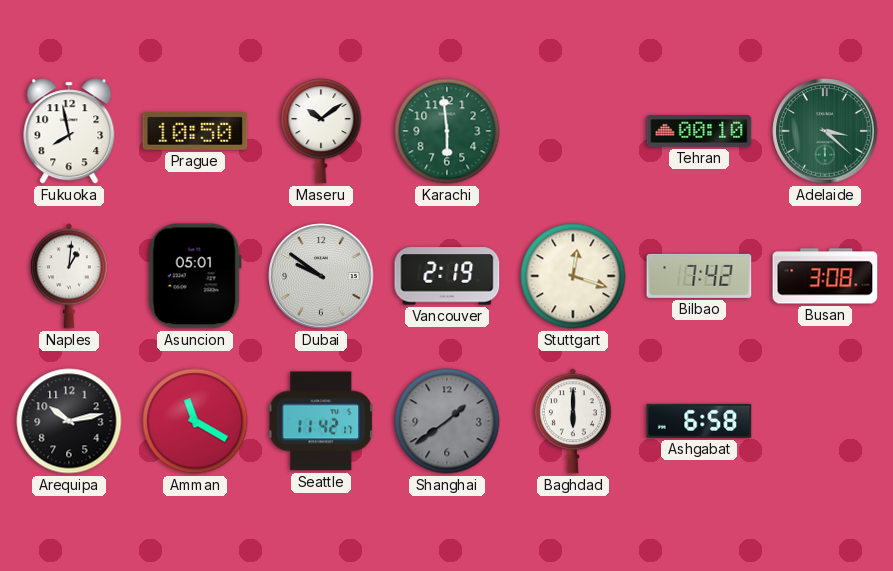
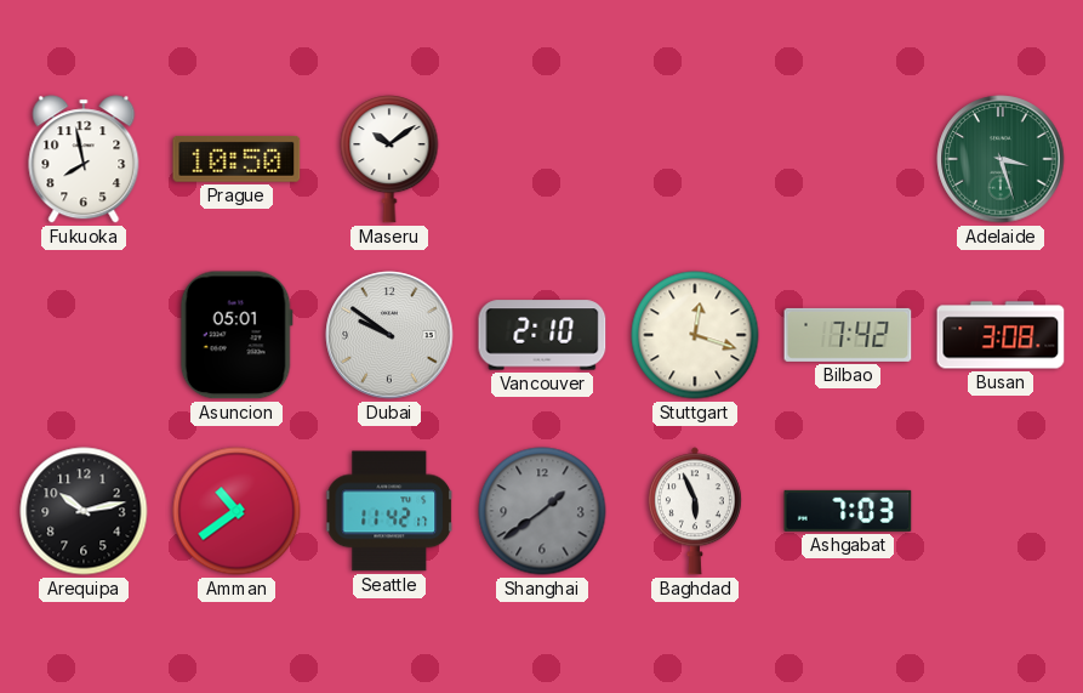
Karachi: 5:59 -> none (447, 131)
Tehran: 00:10 -> none (699, 131)
Adelaide: 3:22 -> 3:27 (1001, 159)
Naples: 1:01 -> none (69, 276)
Vancouver: 2:19 -> 2:10 (542, 335)
Amman: 11:20 -> 10:39 (236, 511)
Baghdad: 6:00 -> 5:56 (695, 511)
Ashgabat: 6:58 -> 7:03 (848, 511)
